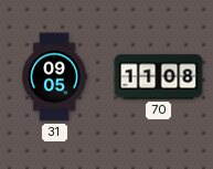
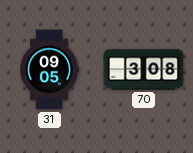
70: 11:08 -> 3:08 (144, 70)
